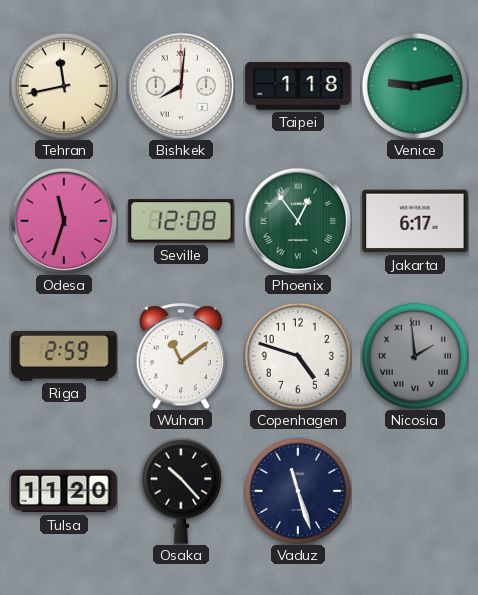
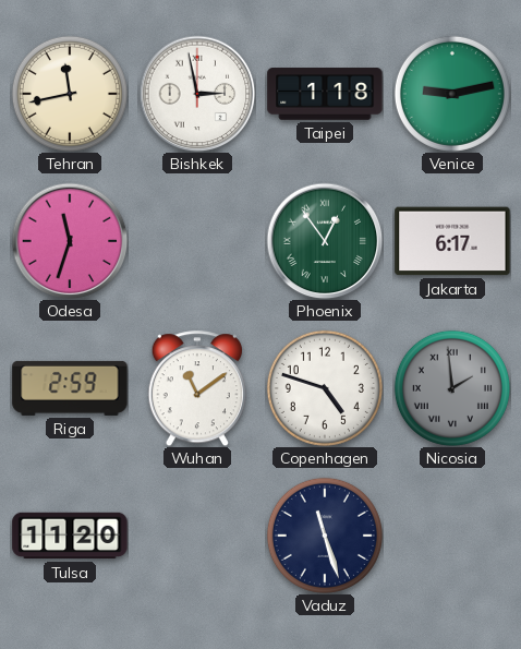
Bishkek: 8:01 -> 2:58 (197, 94)
Seville: 12:08 -> none (181, 221)
Osaka: 10:23 -> none (181, 491)
